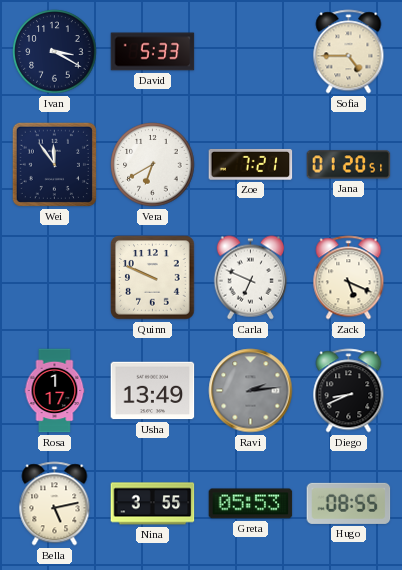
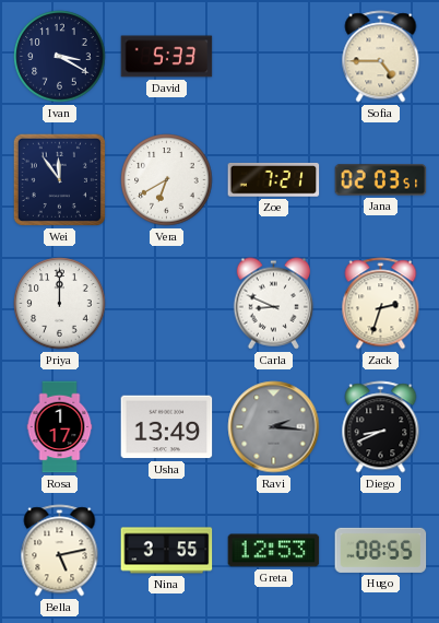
Jana: 01:20 -> 02:03 (381, 180)
Priya: none -> 12:00 (60, 304)
Quinn: 9:49 -> none (153, 278)
Carla: 6:49 -> 8:49 (273, 304)
Zack: 5:19 -> 2:33 (381, 304)
Ravi: 2:14 -> 2:16 (274, 427)
Greta: 05:53 -> 12:53 (274, 551)
